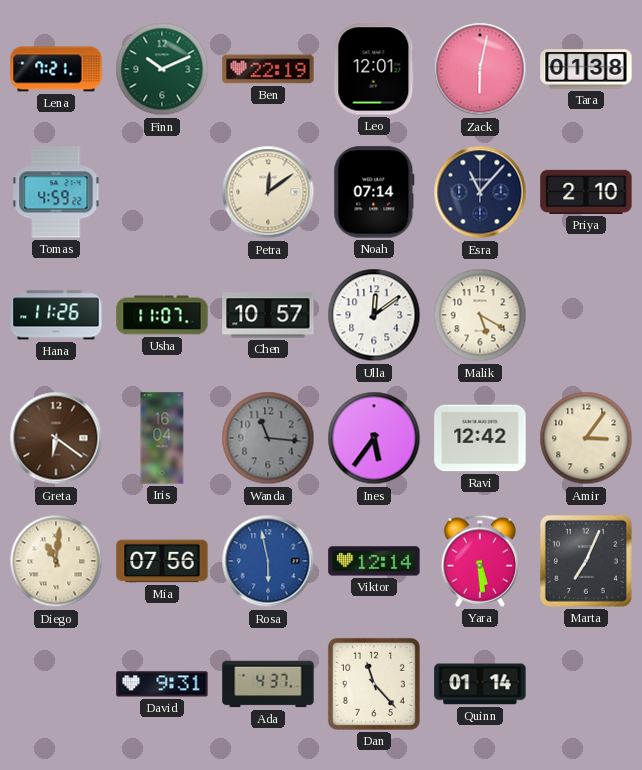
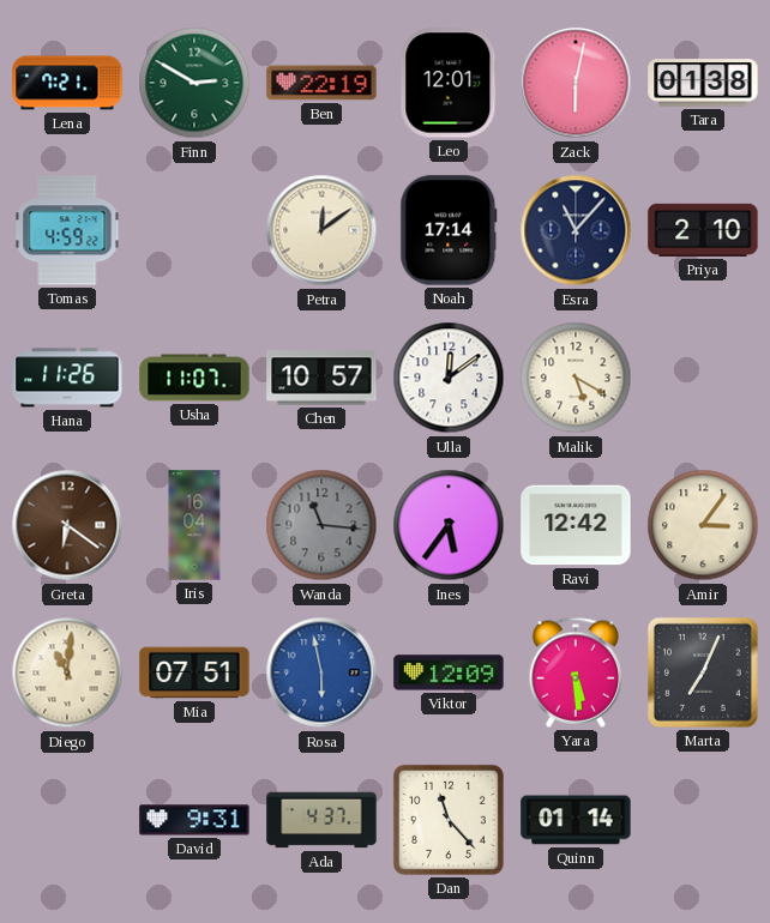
Finn: 10:11 -> 2:50 (194, 83)
Noah: 07:14 -> 17:14 (449, 230)
Mia: 07:56 -> 07:51 (194, 672)
Viktor: 12:14 -> 12:09 (449, 672)
